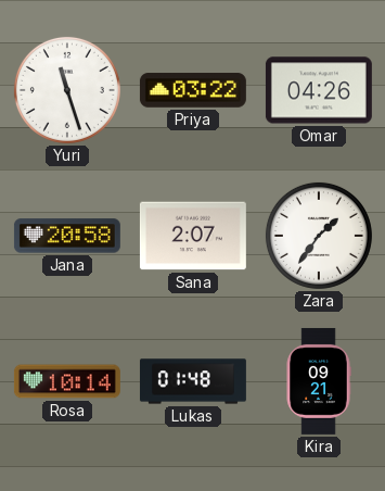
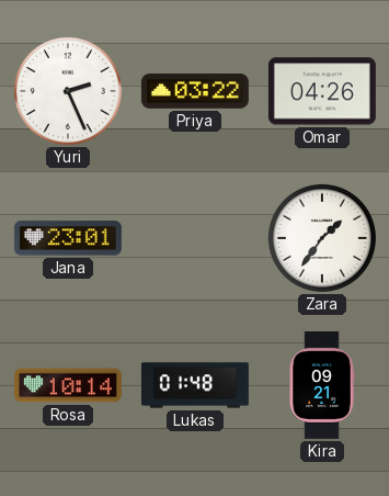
Yuri: 11:27 -> 2:26 (68, 91)
Jana: 20:58 -> 23:01 (68, 238)
Sana: 2:07 -> none (193, 236)
